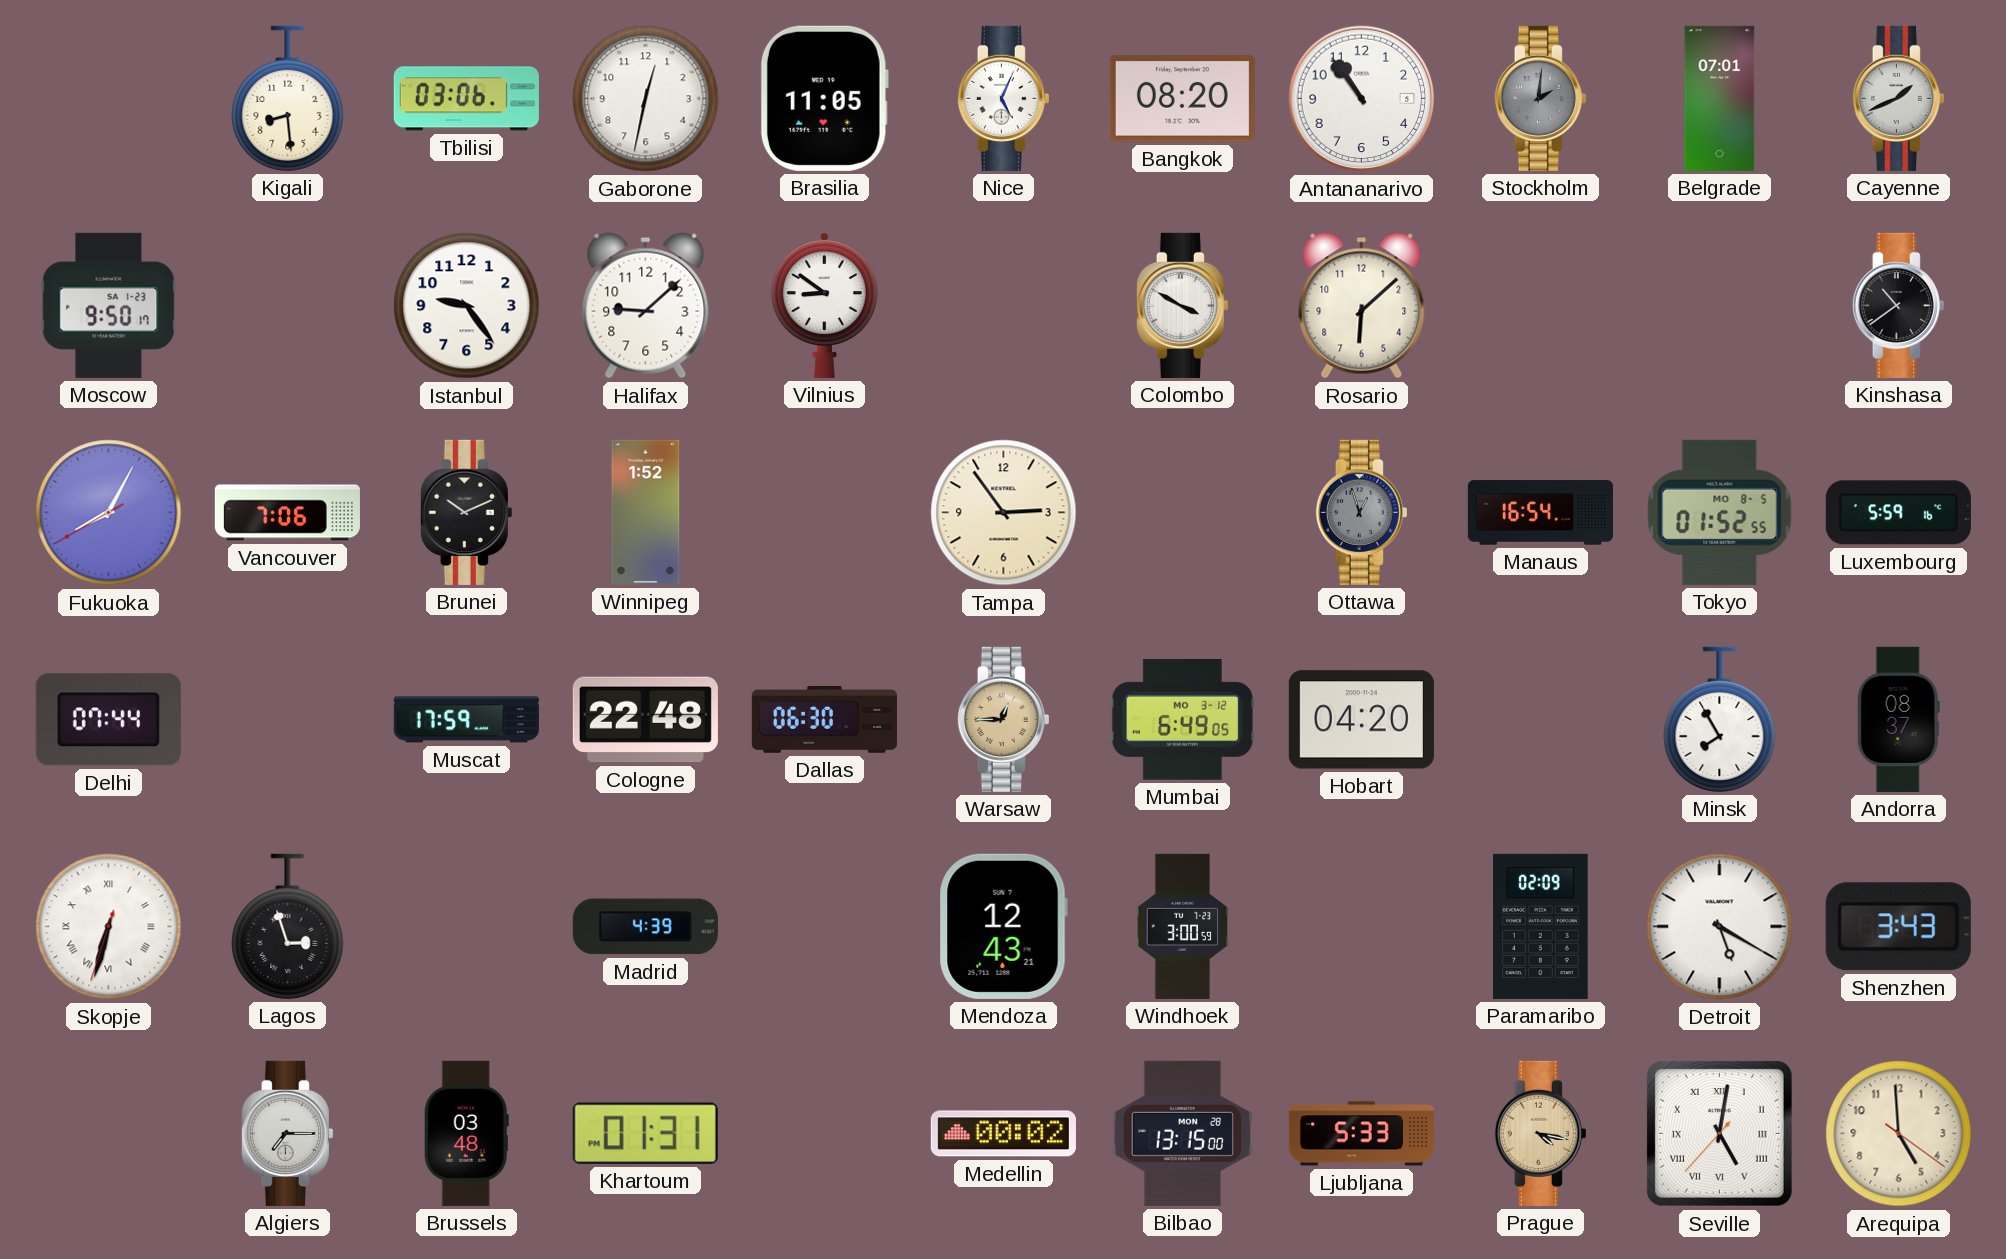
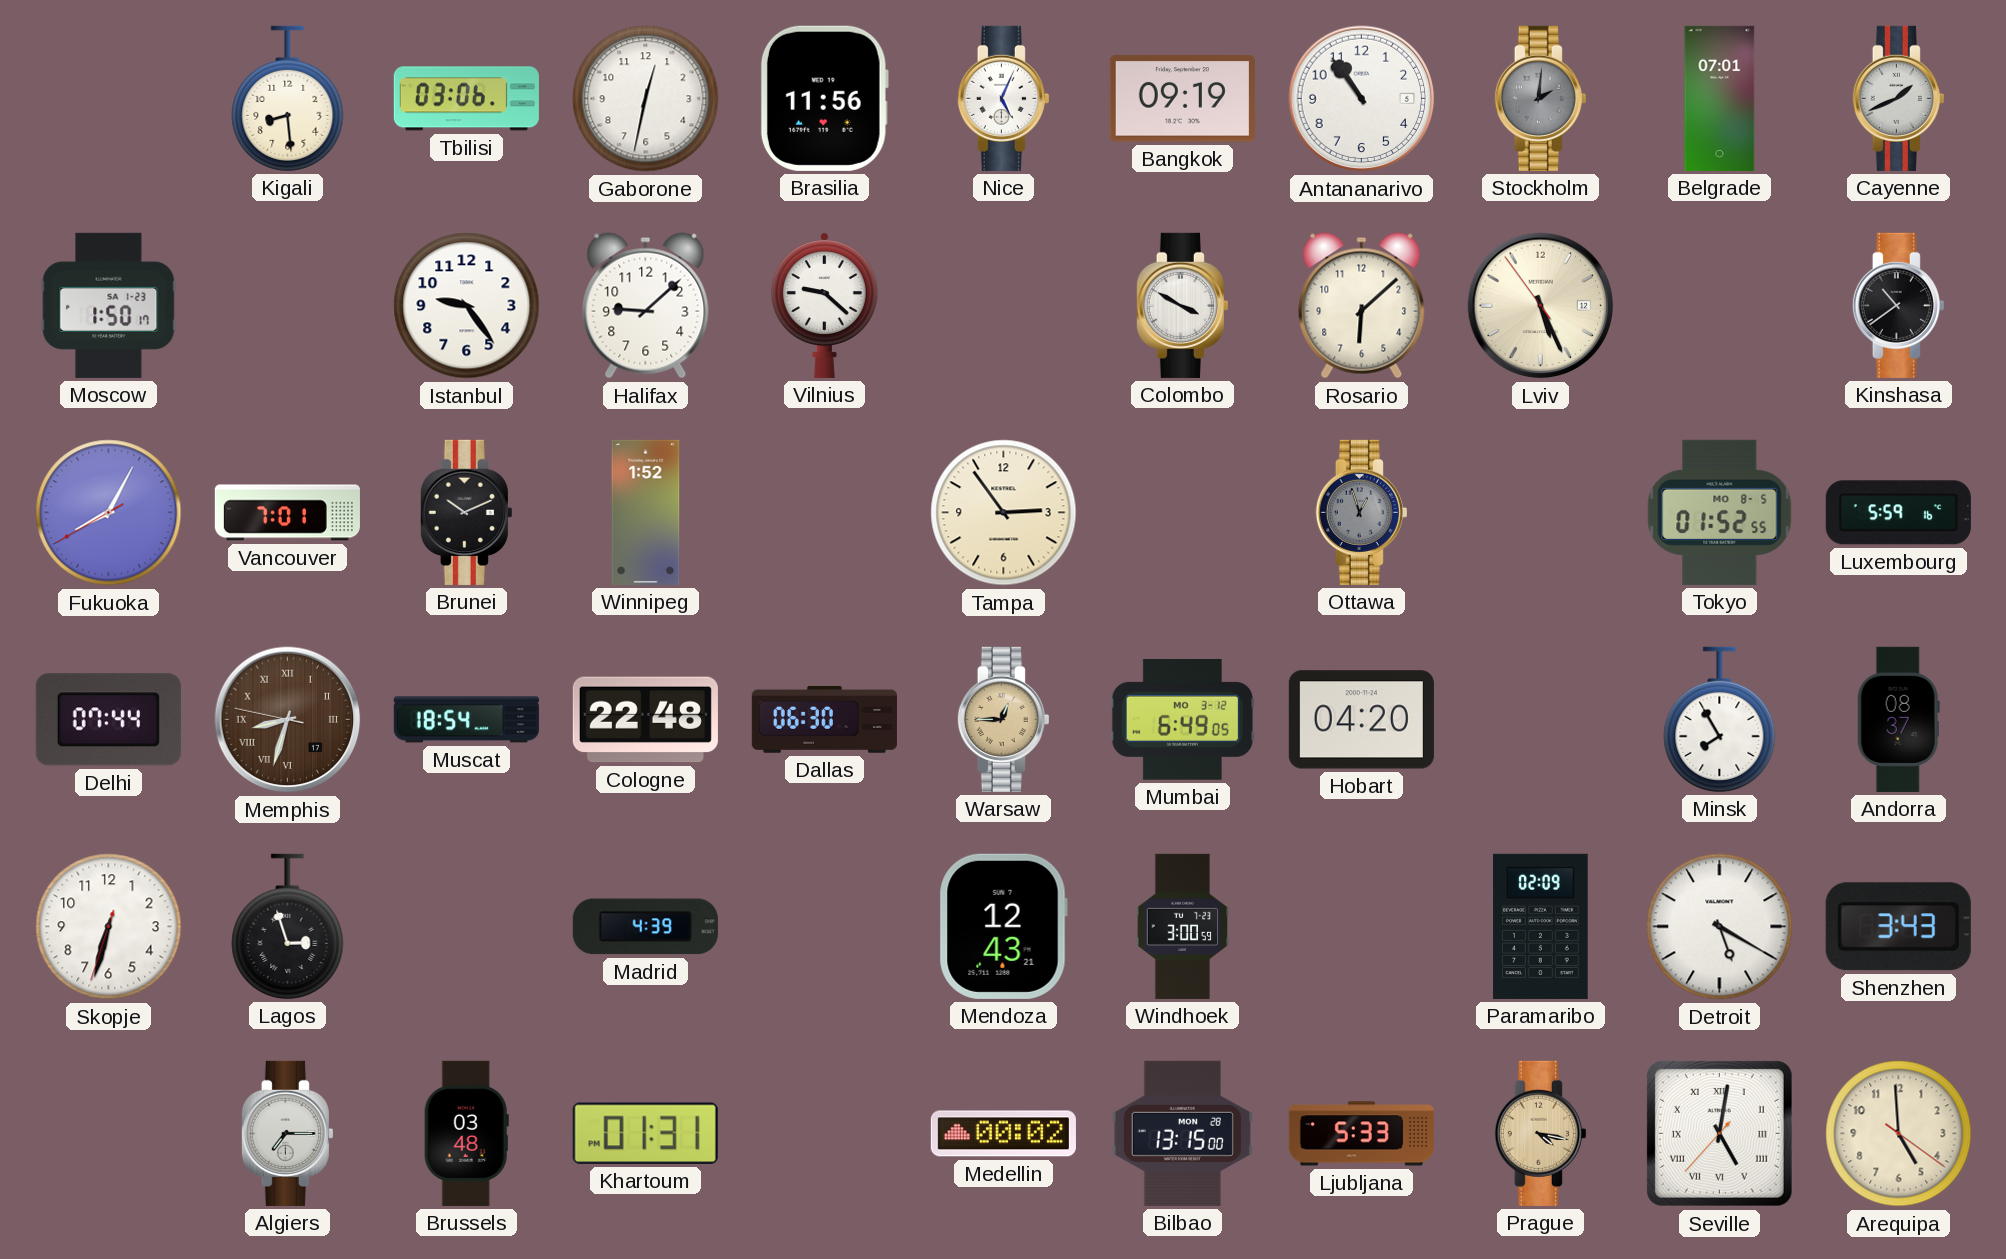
Brasilia: 11:05 -> 11:56 (824, 98)
Bangkok: 08:20 -> 09:19 (1182, 99)
Moscow: 9:50 -> 1:50 (109, 305)
Vilnius: 8:51 -> 9:22 (824, 305)
Lviv: none -> 5:25 (1541, 306)
Vancouver: 7:06 -> 7:01 (287, 513)
Manaus: 16:54 -> none (1540, 513)
Memphis: none -> 8:32 (288, 720)
Muscat: 17:59 -> 18:54 (466, 720)
Skopje numerals: Roman -> Arabic (109, 927)
